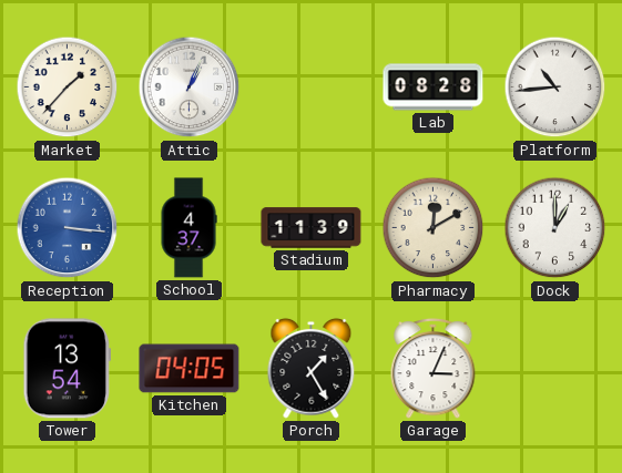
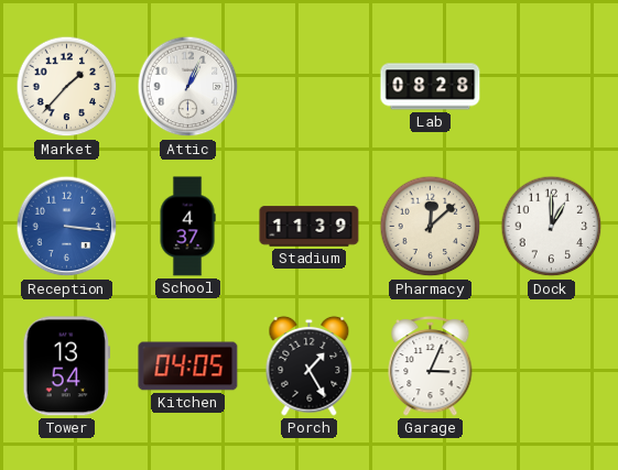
Platform: 10:44 -> none (555, 88)
Pharmacy: 12:10 -> 12:08 (431, 227)
